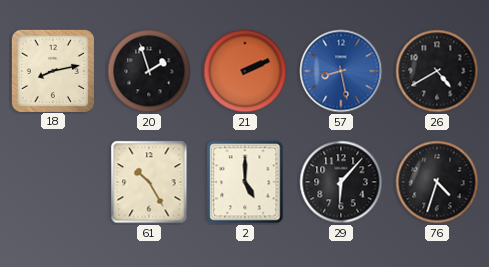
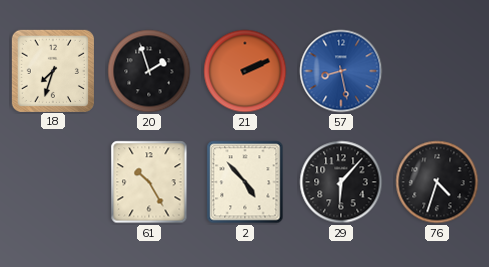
18: 8:13 -> 7:33 (52, 70)
26: 4:40 -> none (437, 71)
2: 5:00 -> 4:53 (245, 182)
